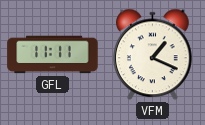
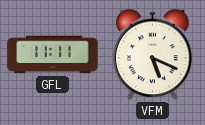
VFM: 1:19 -> 5:19 (153, 55)
